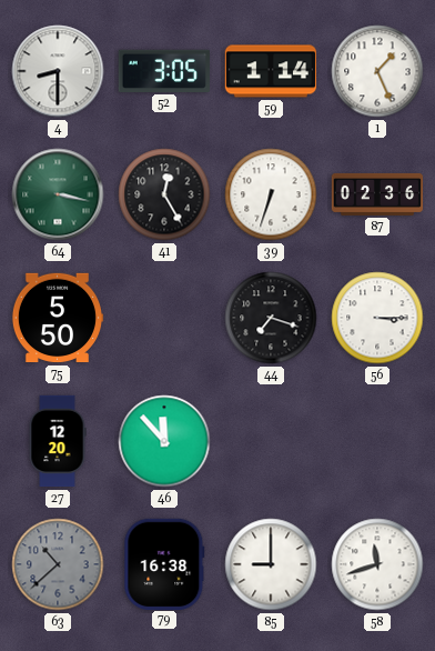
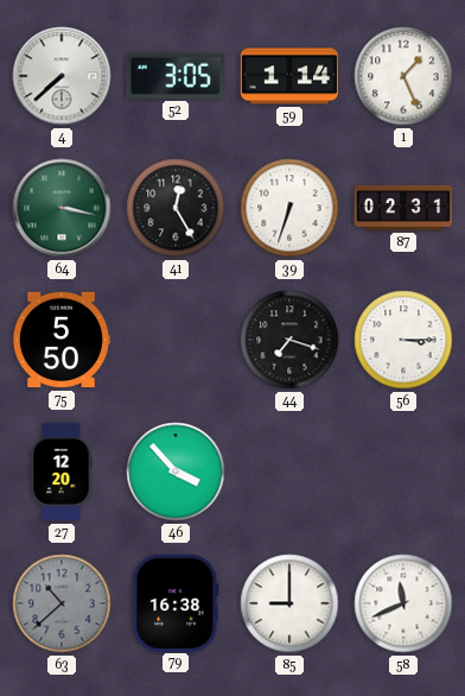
4: 8:30 -> 7:38 (62, 76)
87: 02:36 -> 02:31 (403, 208)
46: 11:53 -> 3:53 (176, 472)
58: 11:42 -> 11:41 (403, 603)
